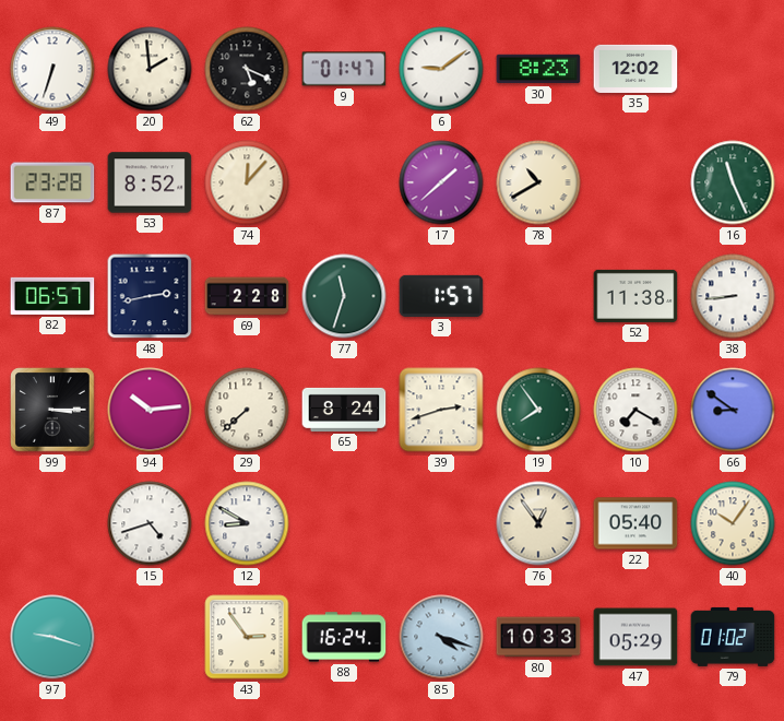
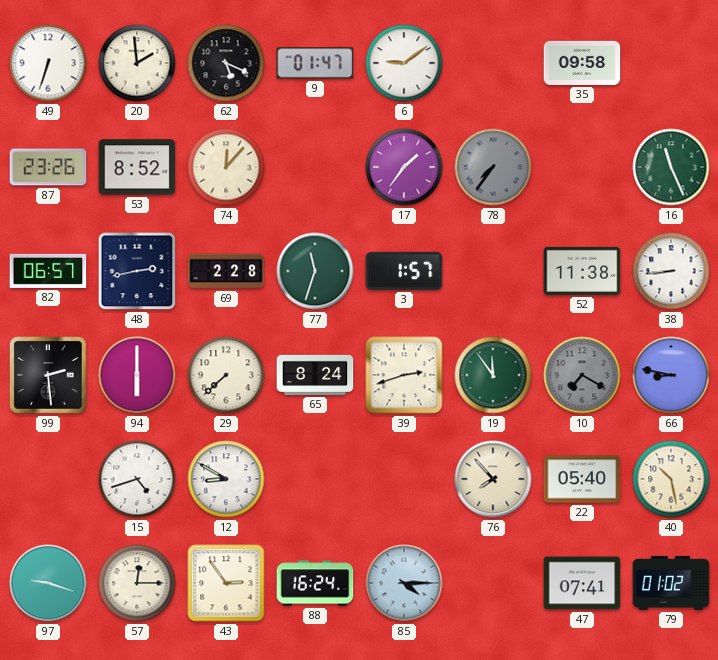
30: 8:23 -> none (538, 69)
35: 12:02 -> 09:58 (582, 63)
87: 23:28 -> 23:26 (48, 167)
17: 1:38 -> 1:36 (404, 167)
78: 10:40 -> 7:36 (493, 167)
78 dial: cream -> grey (493, 167)
99: 3:15 -> 2:29 (48, 375)
94: 10:14 -> 6:00 (137, 375)
19: 7:54 -> 11:54 (493, 375)
10 dial: white -> grey (582, 375)
66: 8:51 -> 8:47 (671, 375)
76: 12:54 -> 7:53 (493, 479)
40: 10:06 -> 10:28 (671, 479)
57: none -> 12:15 (137, 583)
85: 4:18 -> 4:15 (404, 583)
80: 10:33 -> none (538, 637)
47: 05:29 -> 07:41 (582, 583)
